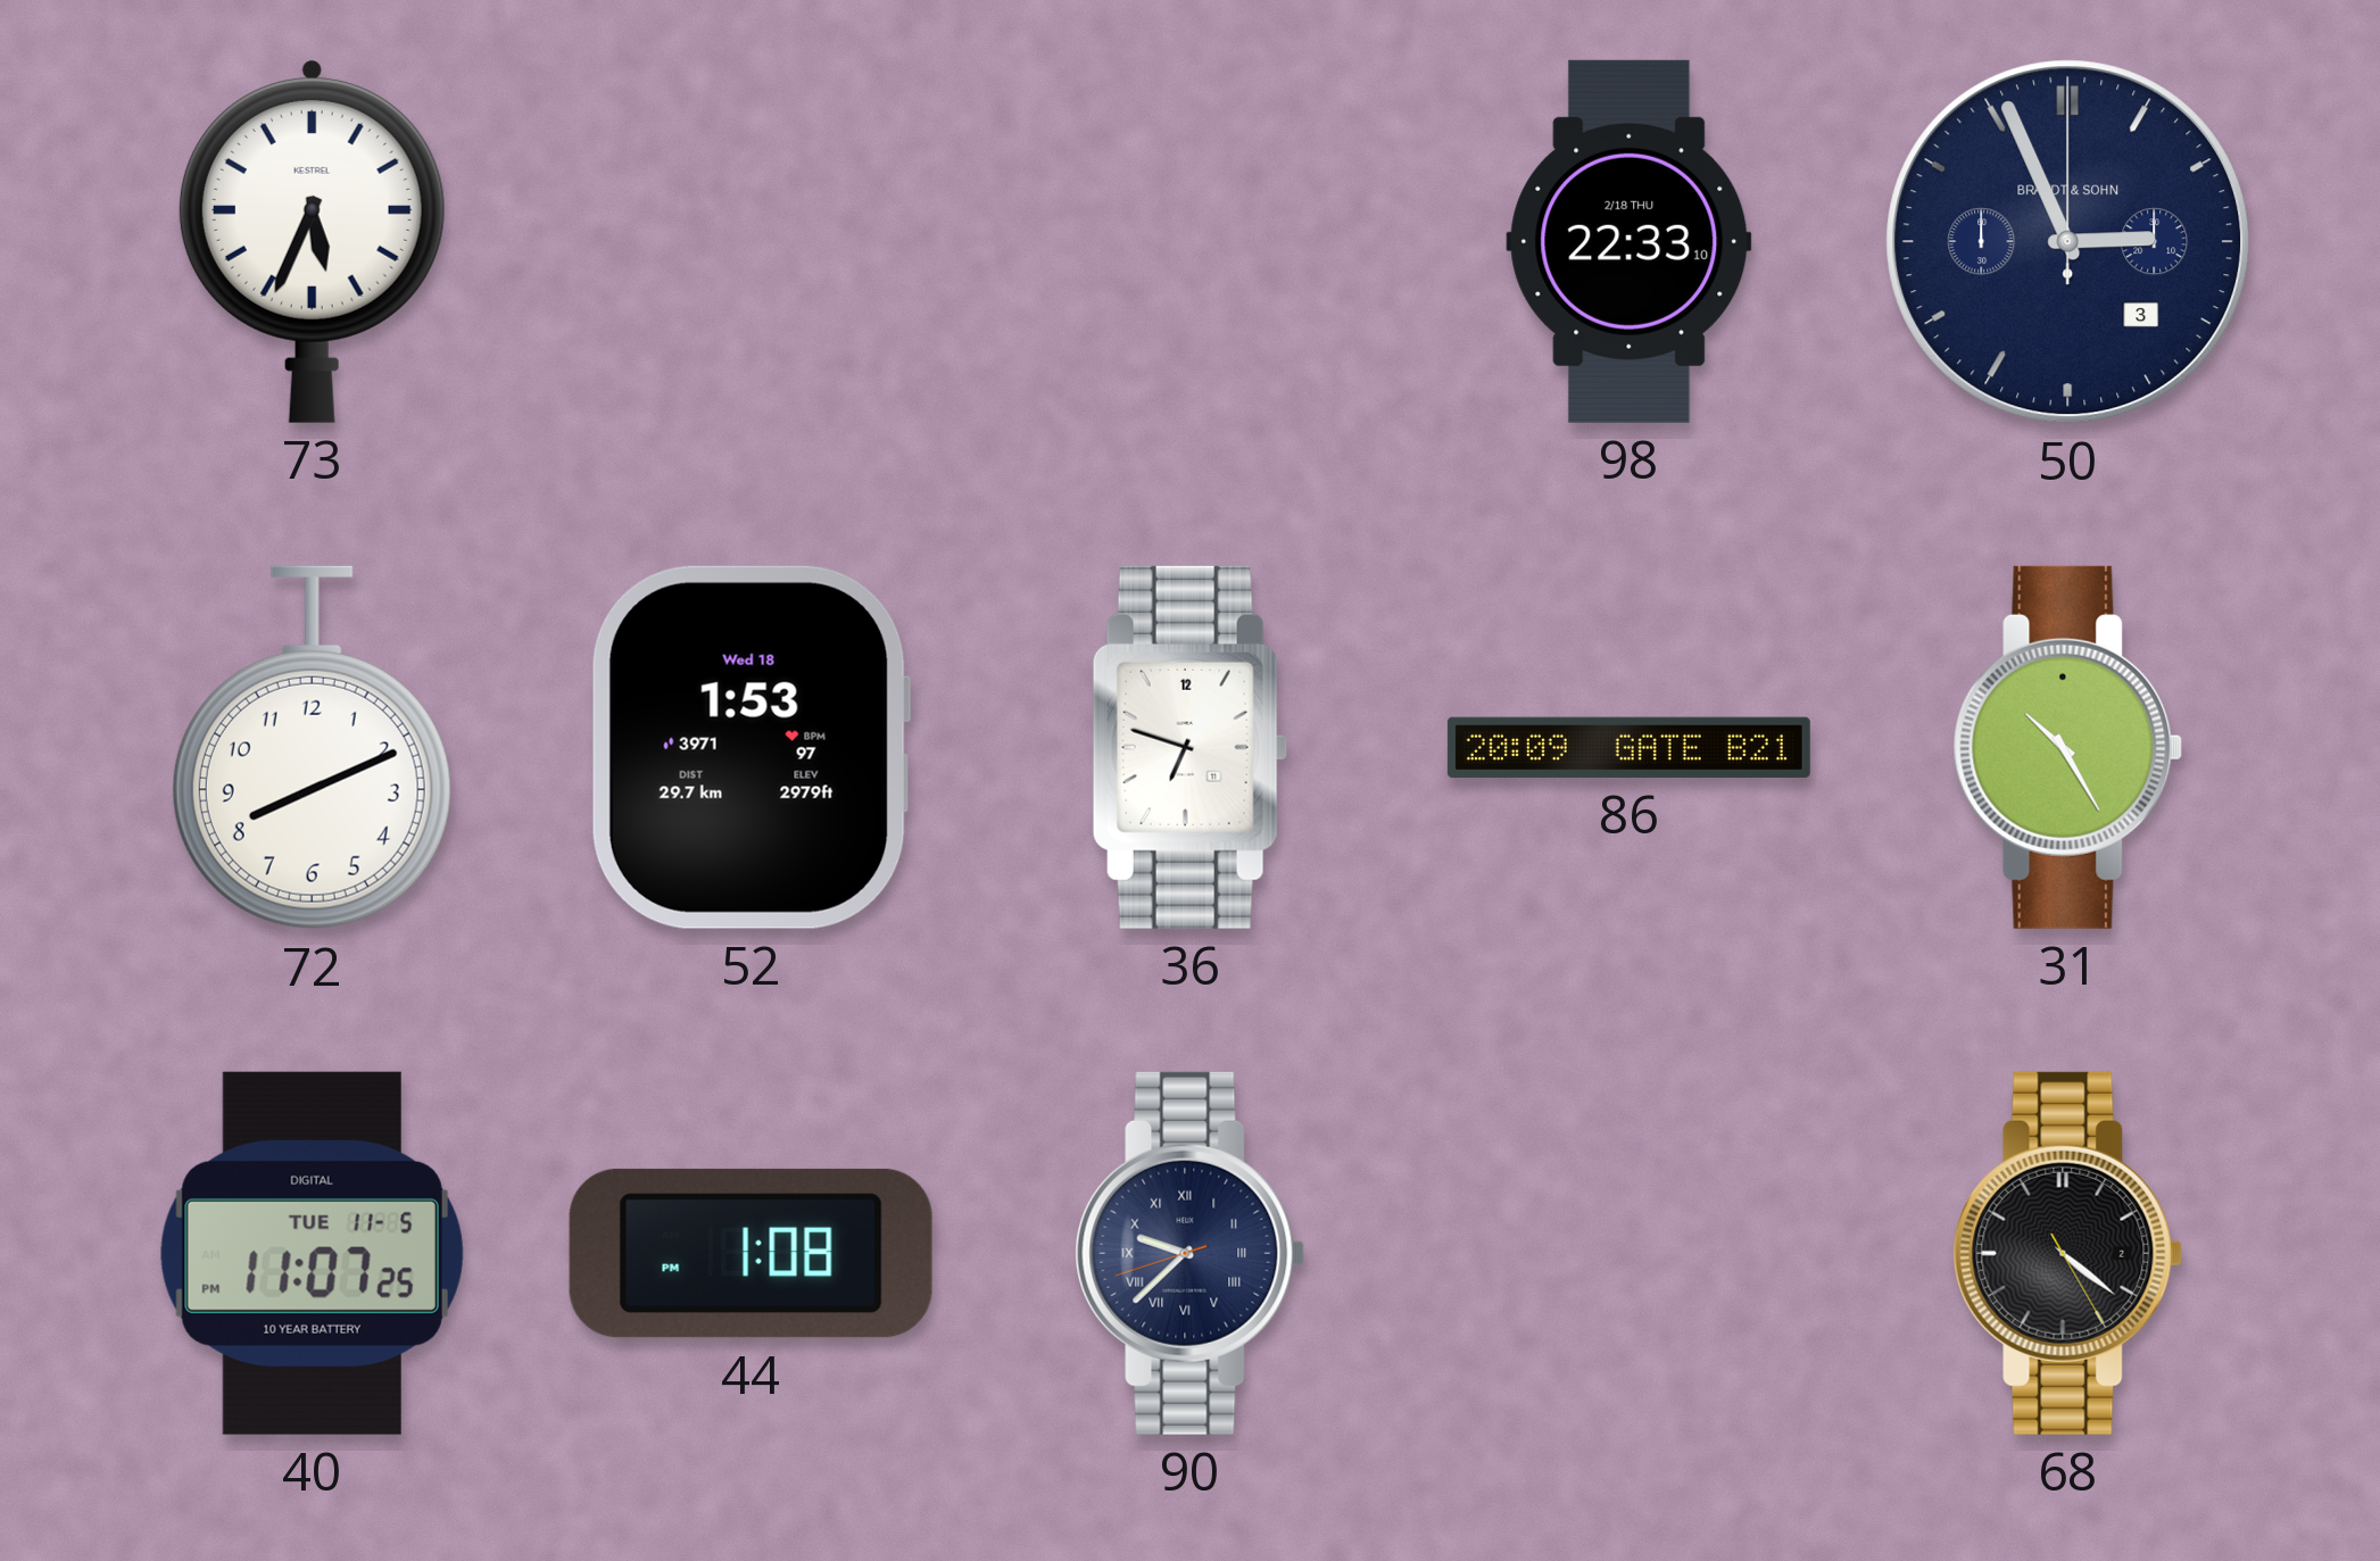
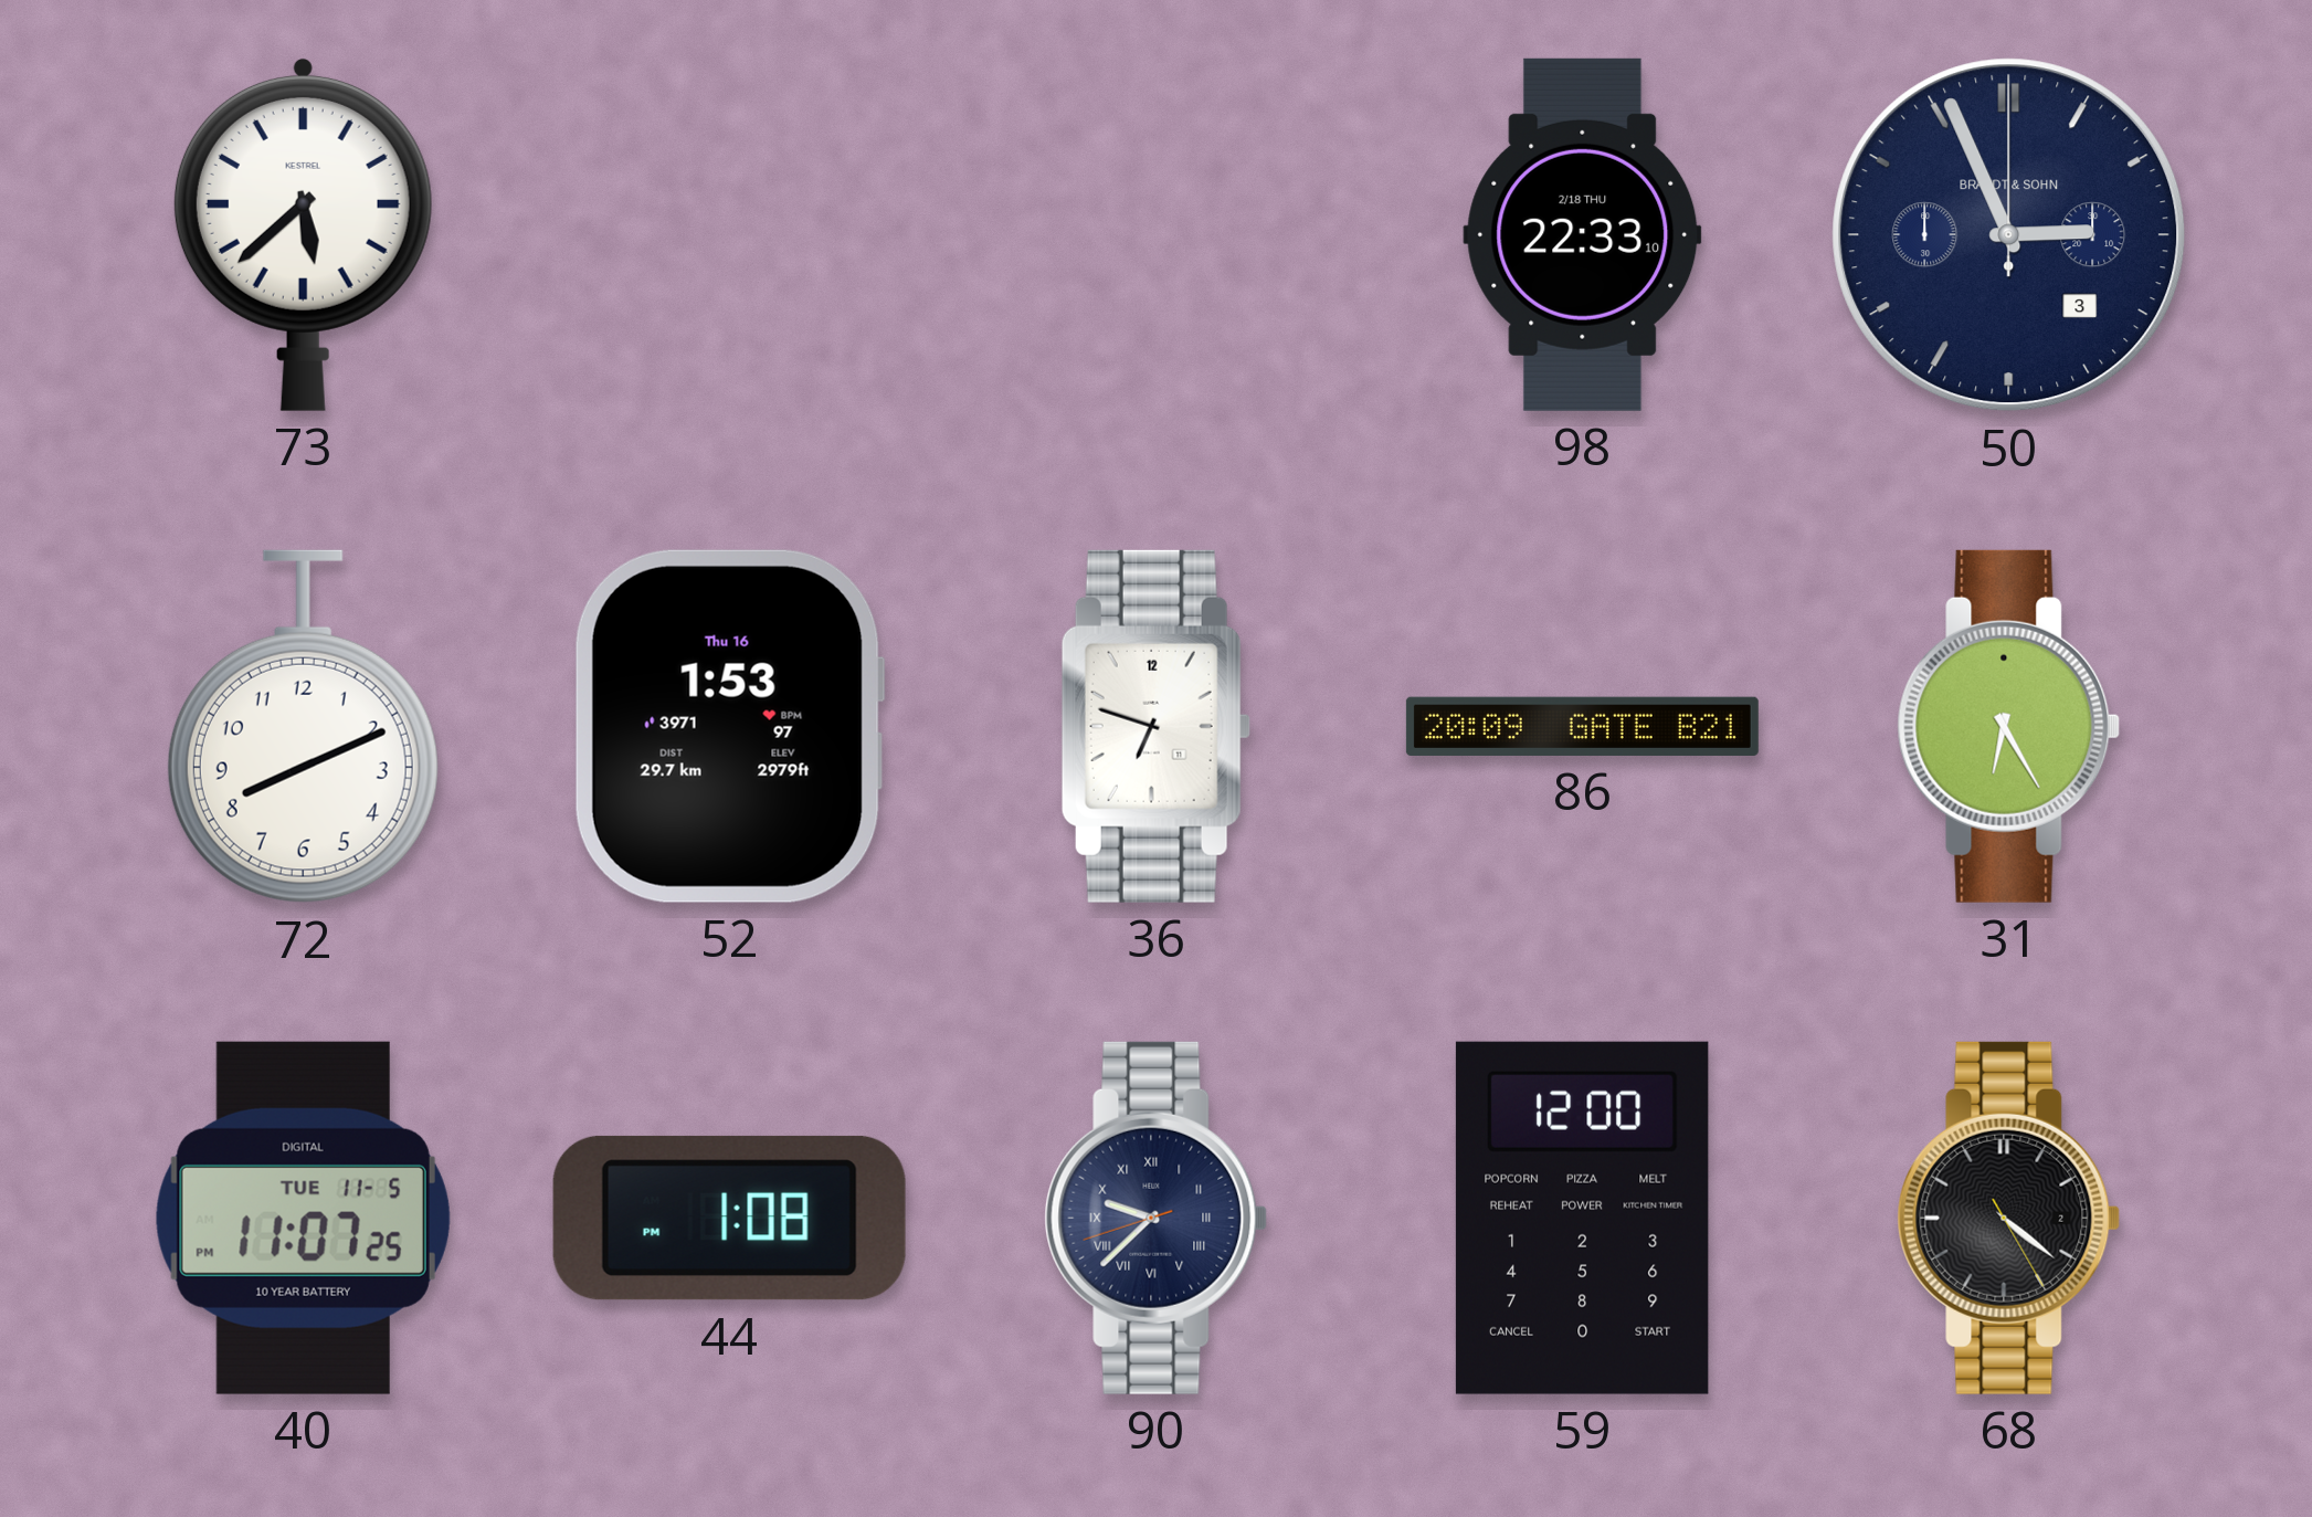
73: 5:34 -> 5:38 (303, 234)
52 date: Wed 18 -> Thu 16 (729, 726)
31: 10:25 -> 6:25 (2009, 726)
59: none -> 12:00 (1582, 1218)
